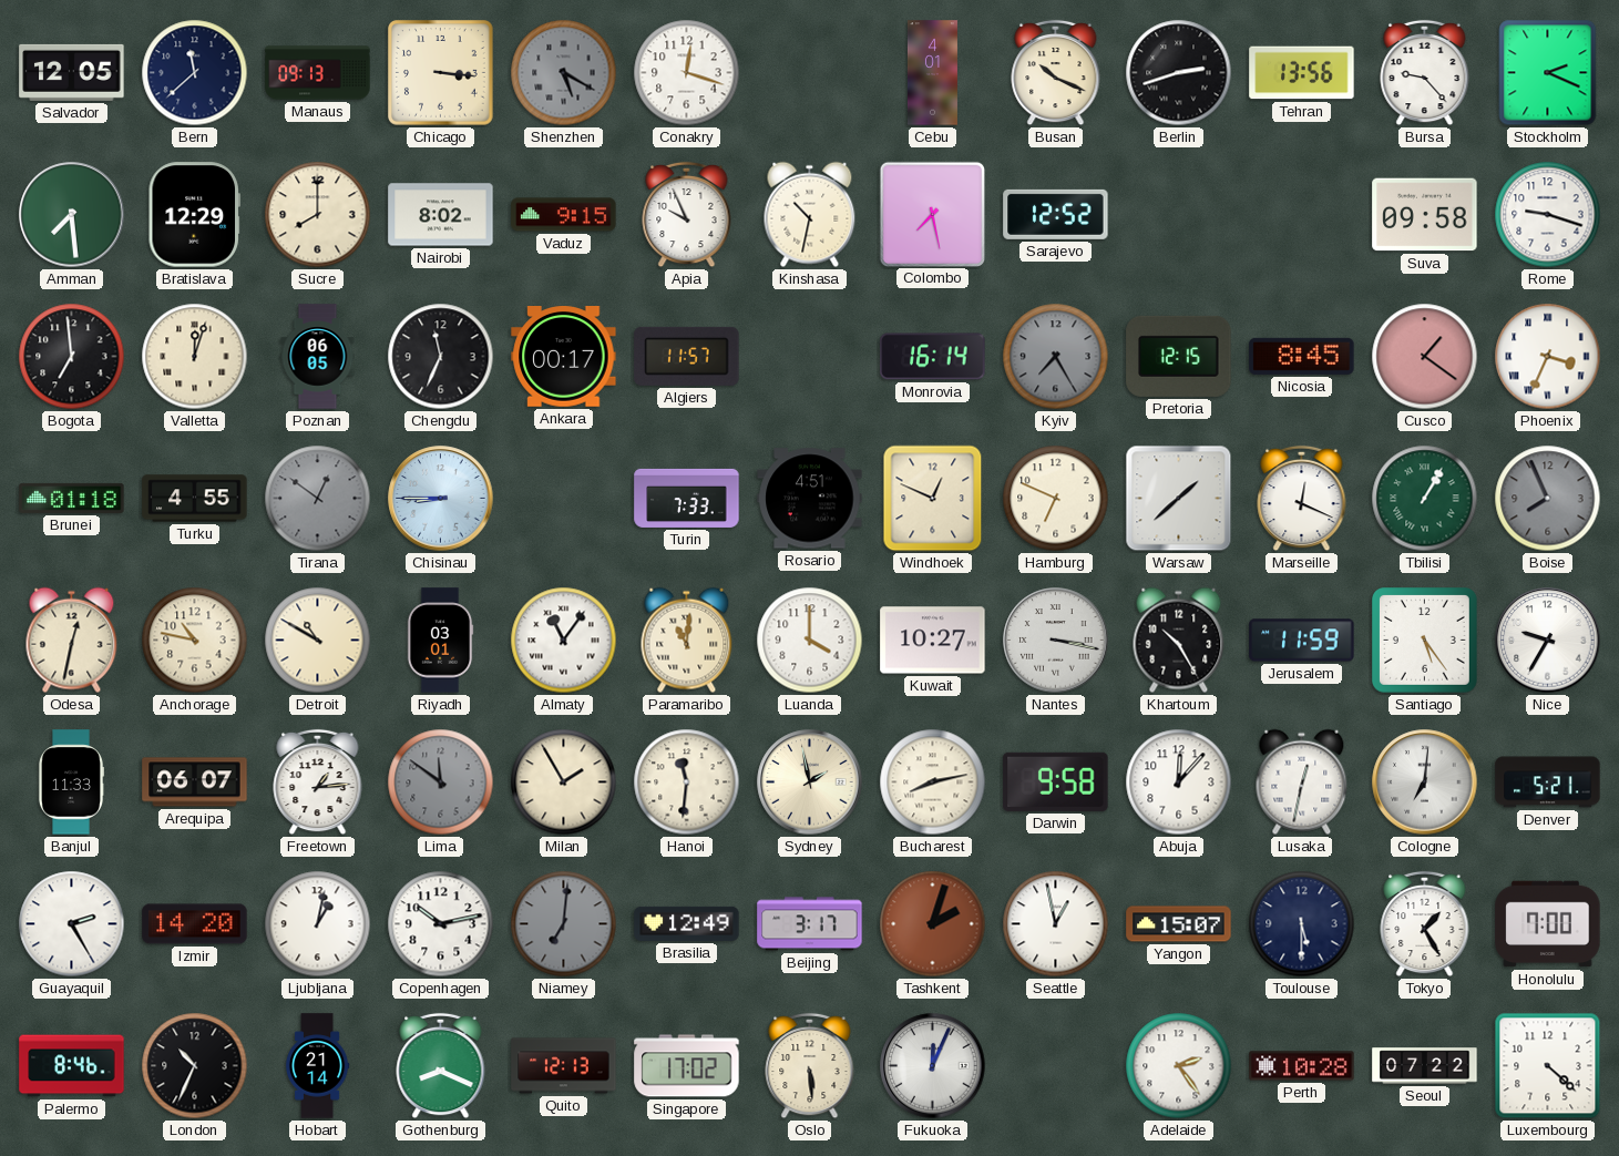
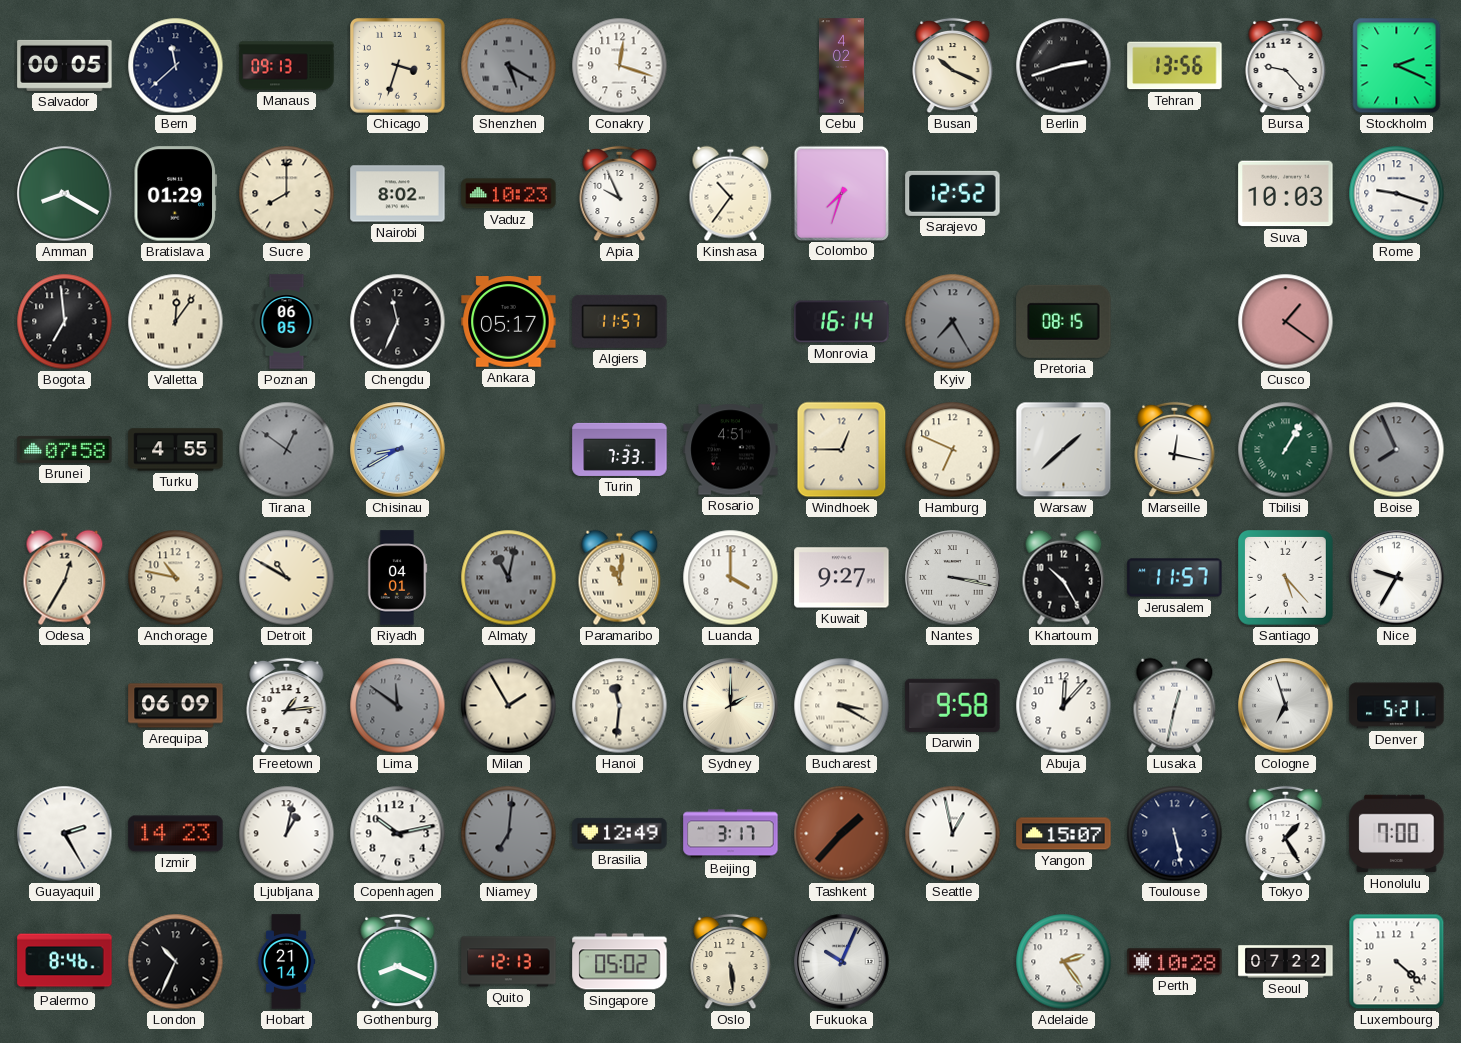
Salvador: 12:05 -> 00:05 (65, 65)
Chicago: 3:16 -> 3:33 (398, 66)
Cebu: 4:01 -> 4:02 (841, 66)
Amman: 7:29 -> 8:20 (65, 194)
Bratislava: 12:29 -> 01:29 (175, 194)
Vaduz: 9:15 -> 10:23 (509, 194)
Kinshasa: 10:32 -> 10:36 (731, 194)
Colombo: 7:28 -> 7:33 (841, 193)
Suva: 09:58 -> 10:03 (1286, 194)
Valletta: 12:03 -> 12:06 (176, 322)
Ankara: 00:17 -> 05:17 (509, 322)
Pretoria: 12:15 -> 08:15 (1064, 321)
Nicosia: 8:45 -> none (1302, 356)
Phoenix: 3:34 -> none (1548, 357)
Brunei: 01:18 -> 07:58 (65, 449)
Chisinau: 8:45 -> 8:40 (398, 450)
Windhoek: 12:49 -> 12:45 (842, 450)
Marseille: 12:19 -> 12:17 (1175, 450)
Odesa: 12:32 -> 12:35 (65, 578)
Riyadh: 03:01 -> 04:01 (397, 578)
Almaty: 11:06 -> 11:02 (509, 578)
Almaty dial: white -> grey (509, 578)
Kuwait: 10:27 -> 9:27 (842, 578)
Jerusalem: 11:59 -> 11:57 (1175, 578)
Santiago: 5:24 -> 5:23 (1286, 578)
Banjul: 11:33 -> none (70, 782)
Arequipa: 06:07 -> 06:09 (176, 706)
Sydney: 1:58 -> 2:00 (731, 706)
Bucharest: 8:13 -> 3:20 (842, 706)
Cologne: 7:01 -> 6:57 (1286, 706)
Izmir: 14:20 -> 14:23 (176, 834)
Tashkent: 2:03 -> 1:37 (842, 834)
Toulouse: 5:30 -> 5:28 (1175, 834)
Singapore: 17:02 -> 05:02 (620, 962)
Fukuoka: 12:04 -> 10:04 (842, 962)
